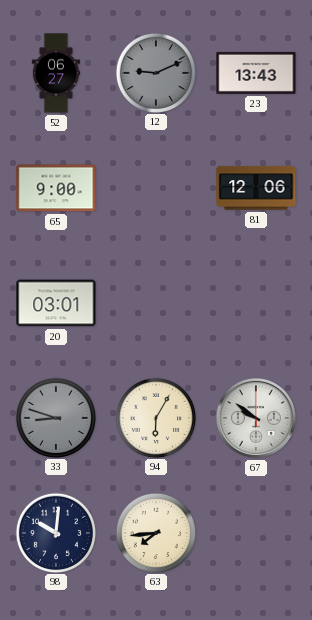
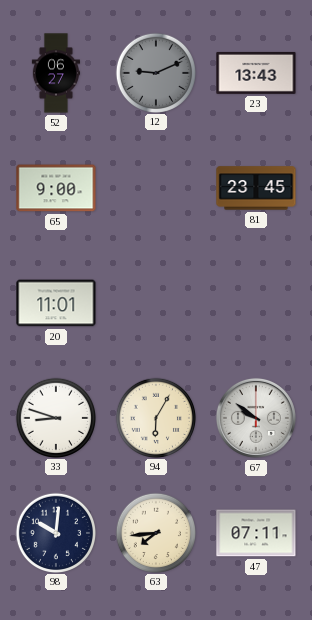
81: 12:06 -> 23:45 (256, 188)
20: 03:01 -> 11:01 (56, 303)
33 dial: grey -> white (55, 417)
47: none -> 07:11 (256, 533)
